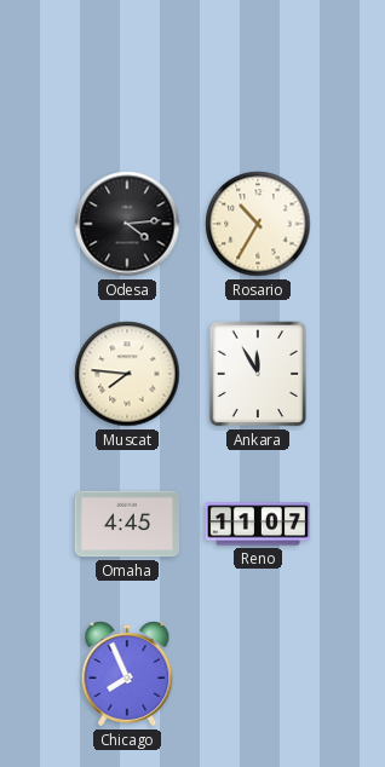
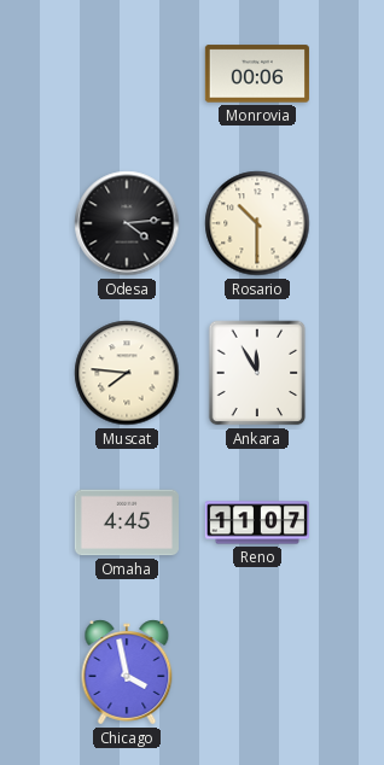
Monrovia: none -> 00:06 (257, 74)
Rosario: 10:35 -> 10:30 (257, 223)
Chicago: 7:56 -> 3:58 (127, 672)
